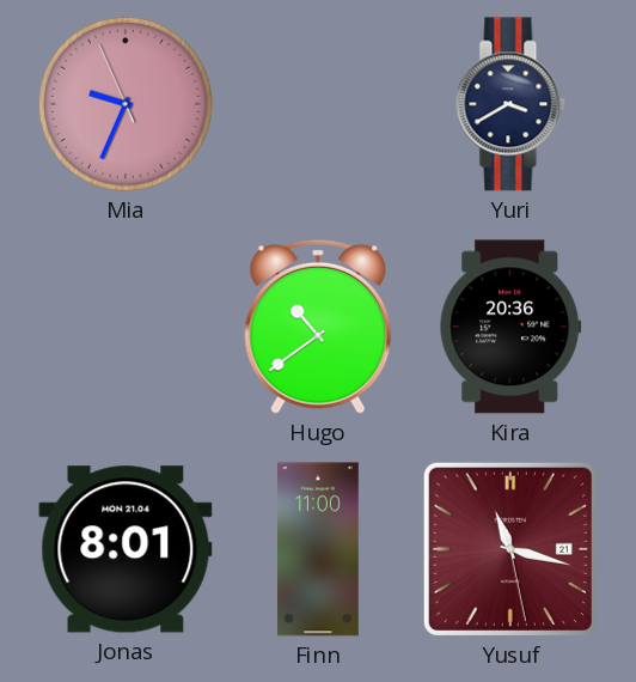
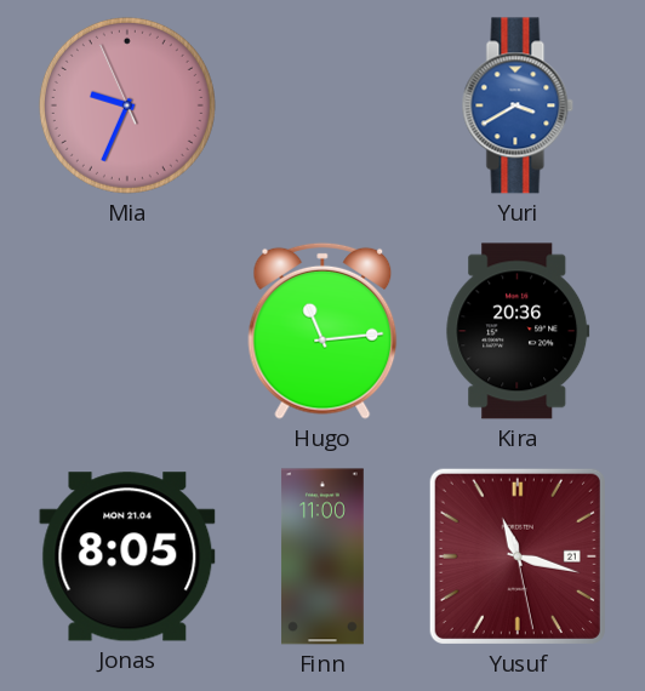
Yuri dial: navy -> blue (518, 105)
Hugo: 10:39 -> 11:14 (322, 331)
Jonas: 8:01 -> 8:05 (127, 556)
